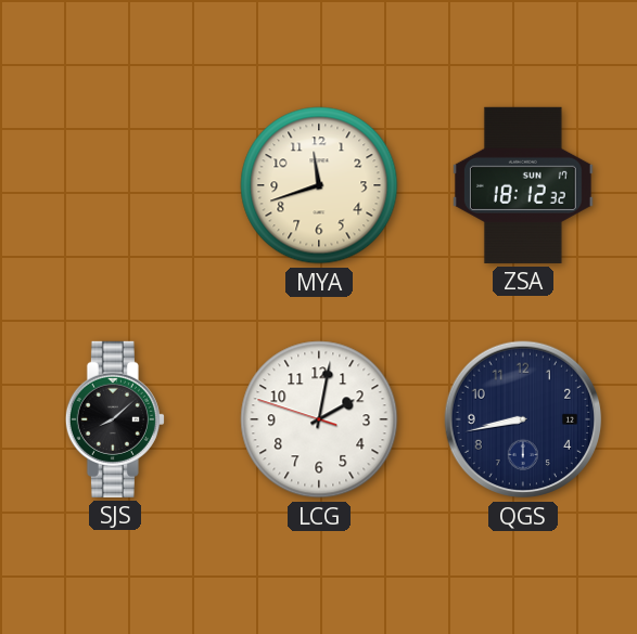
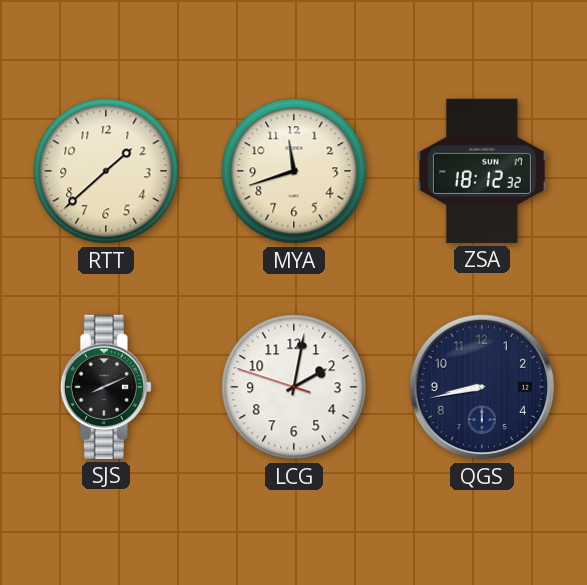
RTT: none -> 1:38 (106, 171)
SJS: 8:08 -> 8:11 (106, 387)
